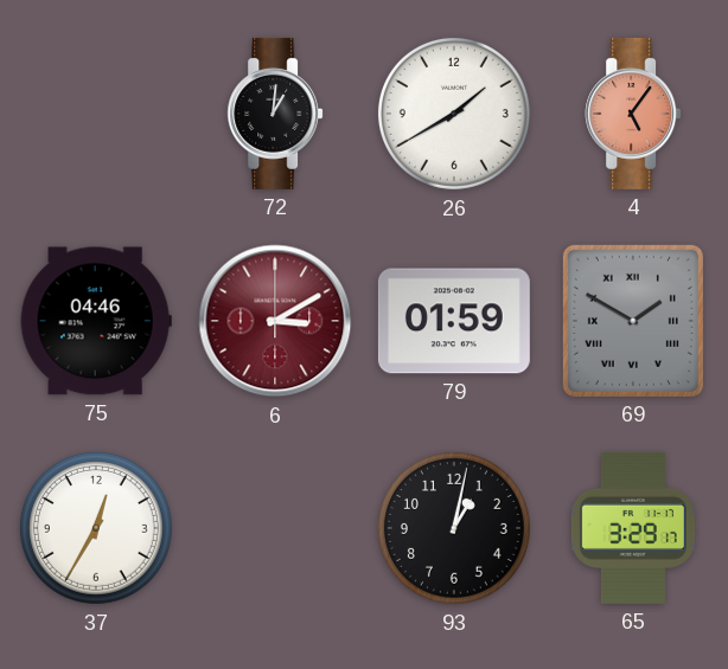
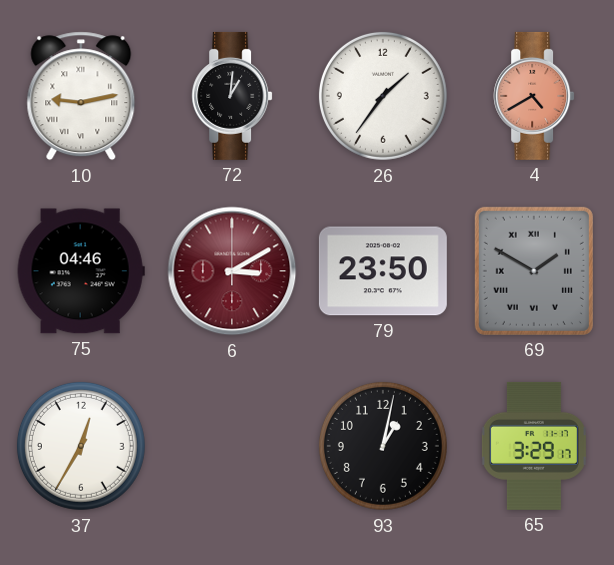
10: none -> 9:13 (81, 96)
26: 1:40 -> 1:36 (383, 96)
4: 5:06 -> 4:40 (534, 96)
79: 01:59 -> 23:50 (383, 271)
